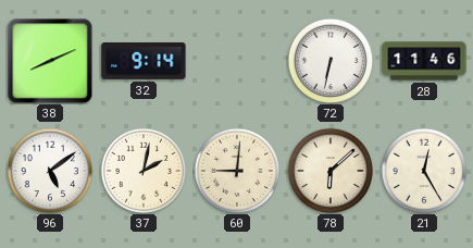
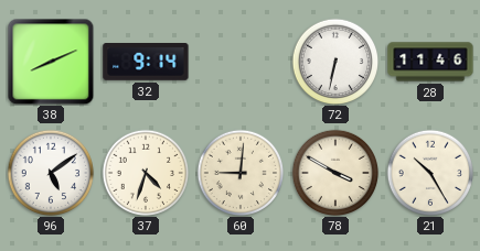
37: 2:02 -> 4:33 (146, 173)
78: 6:08 -> 3:50 (335, 173)
21: 12:25 -> 10:25 (430, 173)
